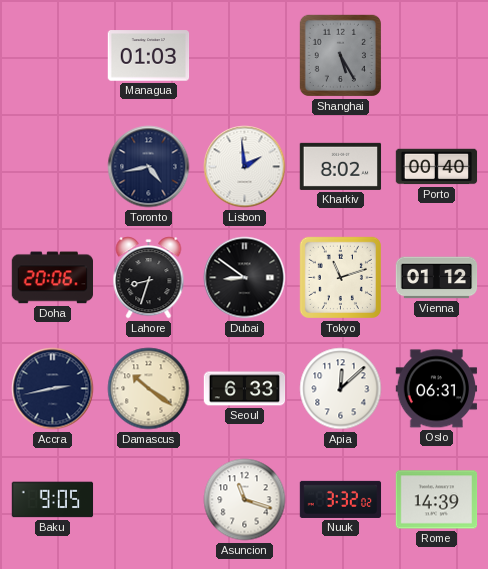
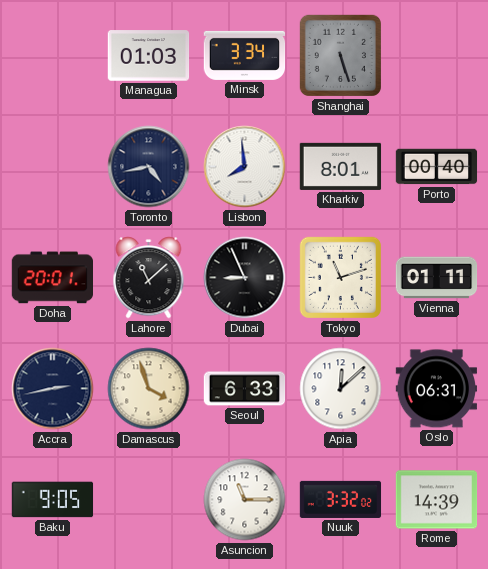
Minsk: none -> 3:34 (245, 55)
Shanghai: 5:25 -> 5:27 (340, 55)
Lisbon: 1:59 -> 7:59 (245, 167)
Kharkiv: 8:02 -> 8:01 (341, 166)
Doha: 20:06 -> 20:01 (53, 278)
Lahore: 8:33 -> 11:08 (149, 278)
Dubai: 8:51 -> 8:56 (245, 278)
Vienna: 01:12 -> 01:11 (437, 278)
Damascus: 10:21 -> 3:57 (149, 389)
Asuncion: 11:18 -> 11:15 (245, 500)
